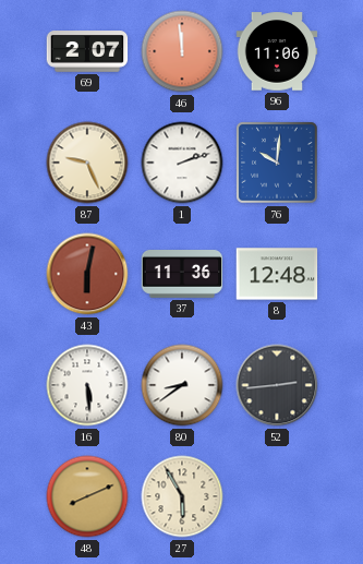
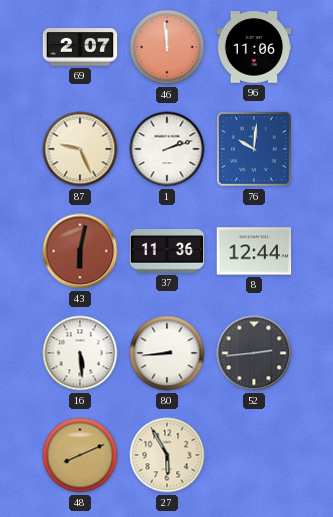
8: 12:48 -> 12:44 (254, 251)
80: 8:39 -> 8:44 (167, 353)
